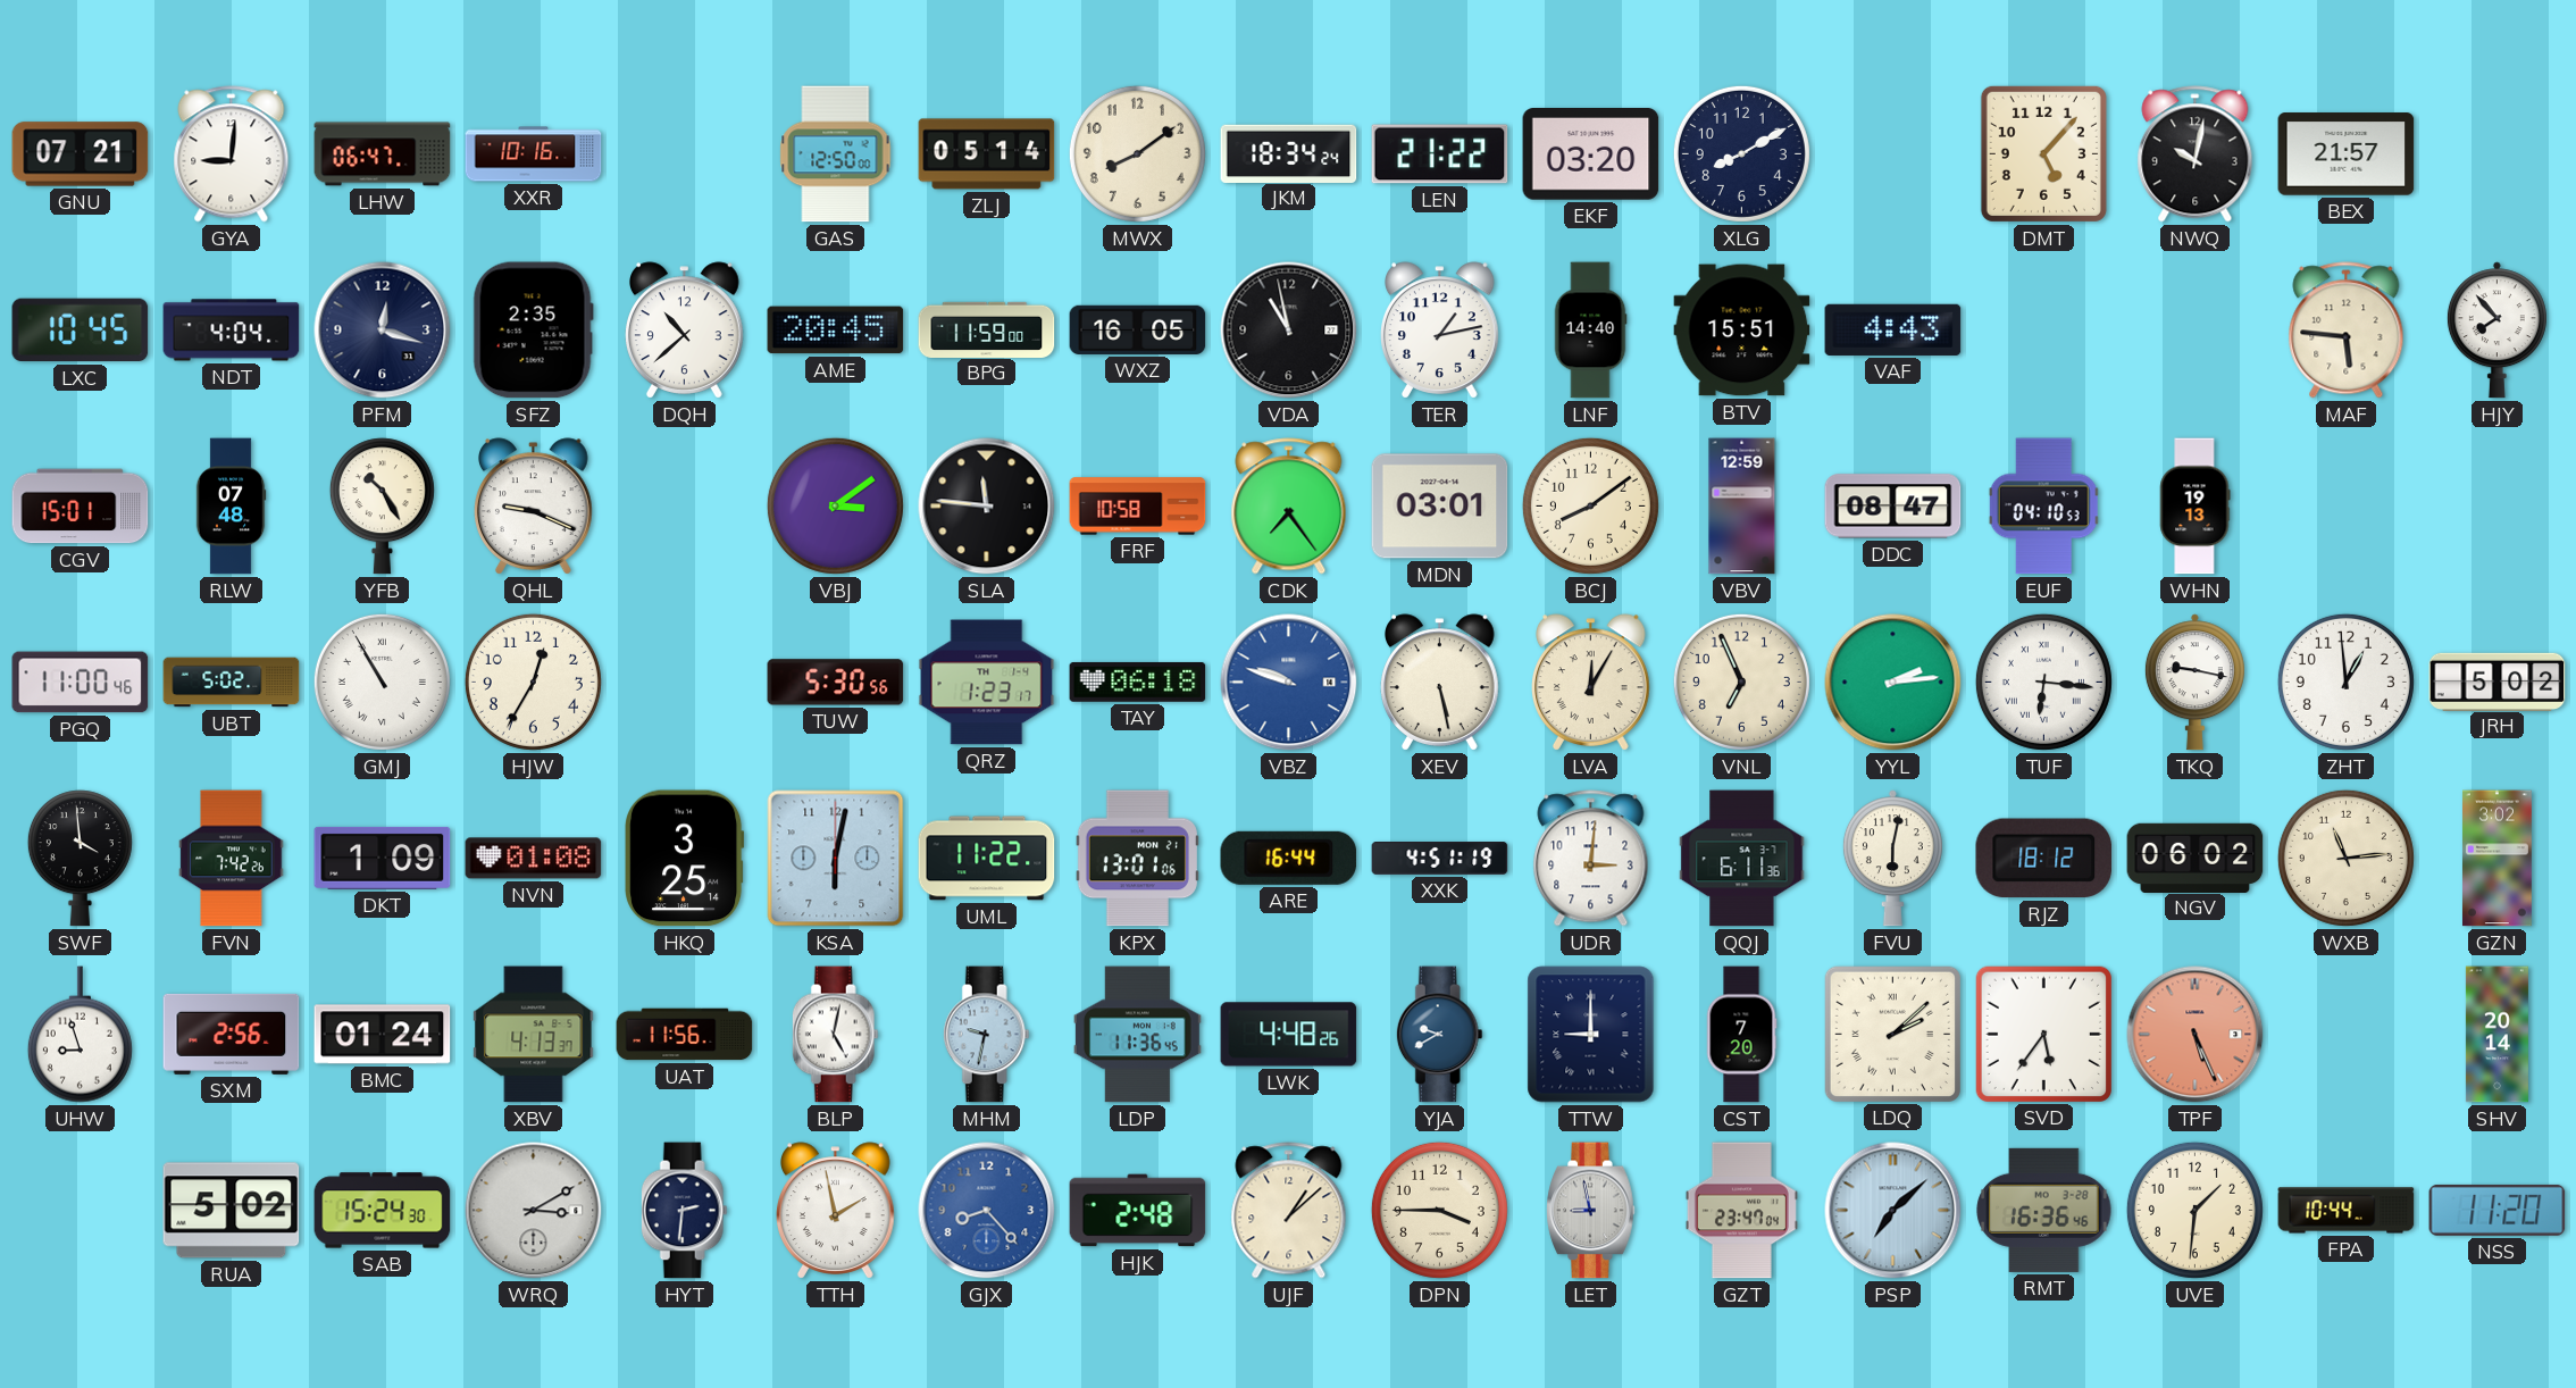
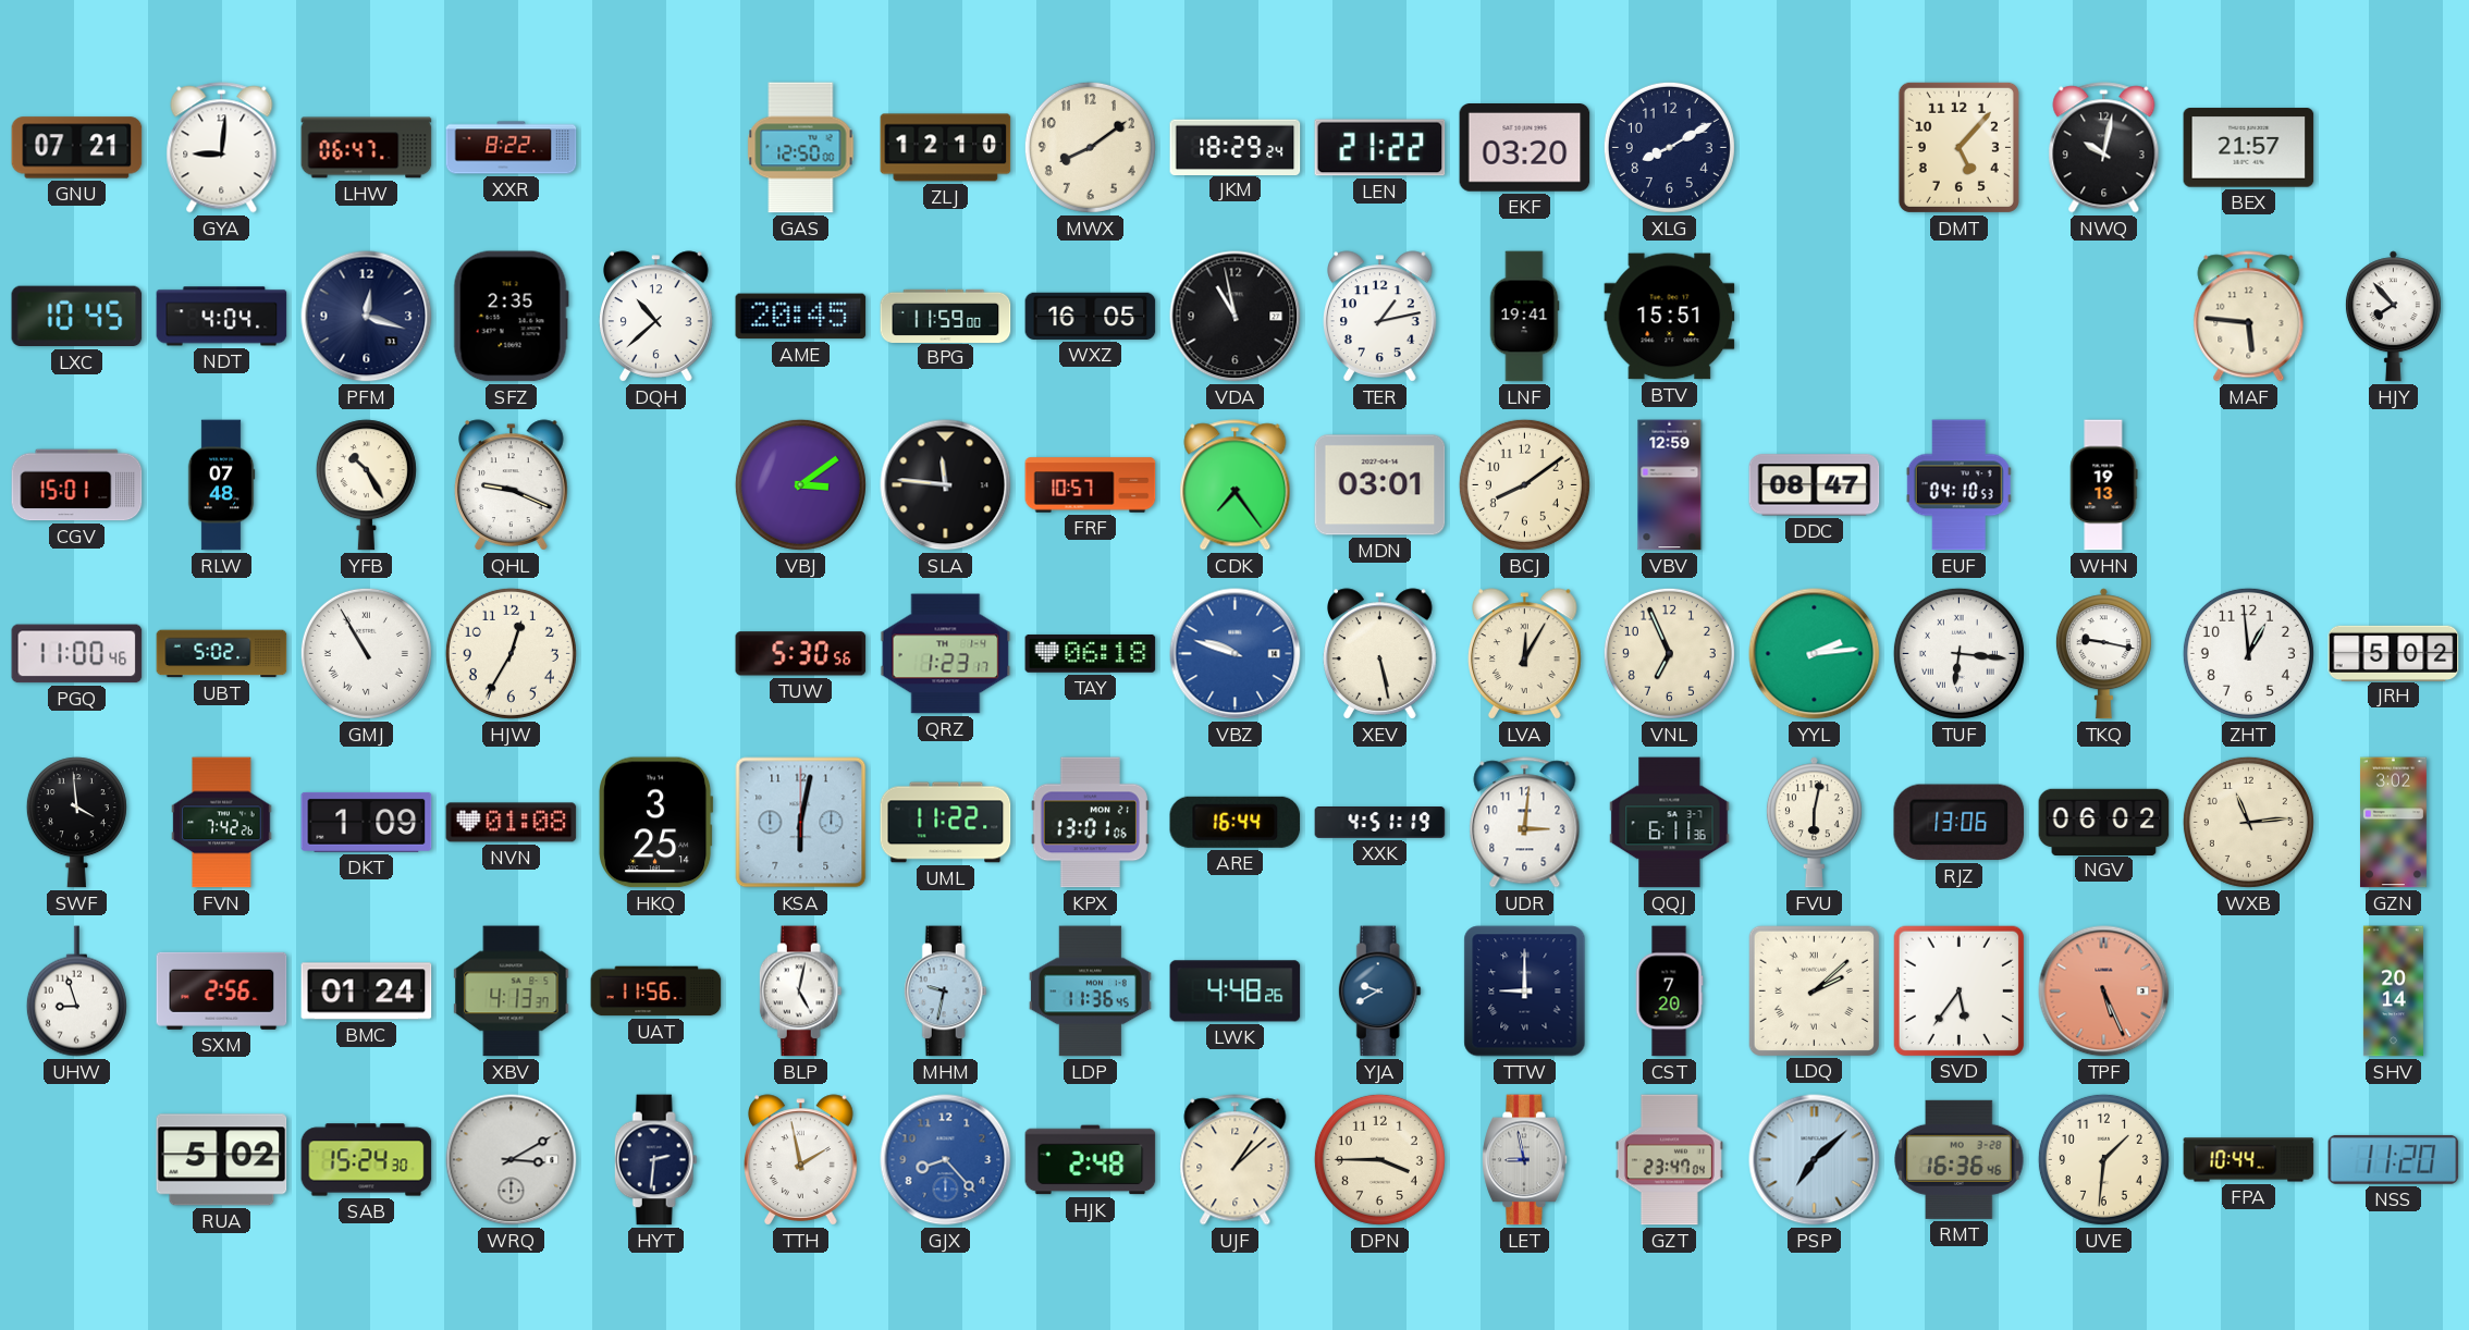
XXR: 10:16 -> 8:22 (512, 148)
ZLJ: 05:14 -> 12:10 (946, 148)
JKM: 18:34 -> 18:29 (1236, 147)
LNF: 14:40 -> 19:41 (1524, 317)
VAF: 4:43 -> none (1893, 329)
FRF: 10:58 -> 10:57 (1091, 485)
RJZ: 18:12 -> 13:06 (1960, 823)
